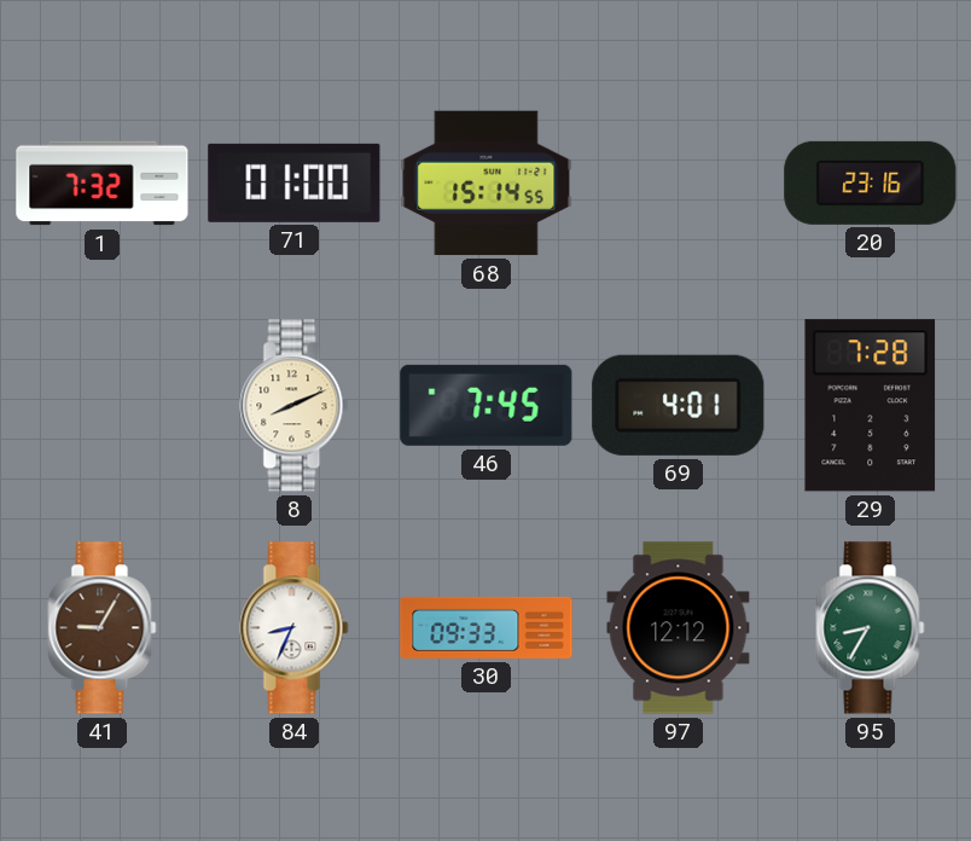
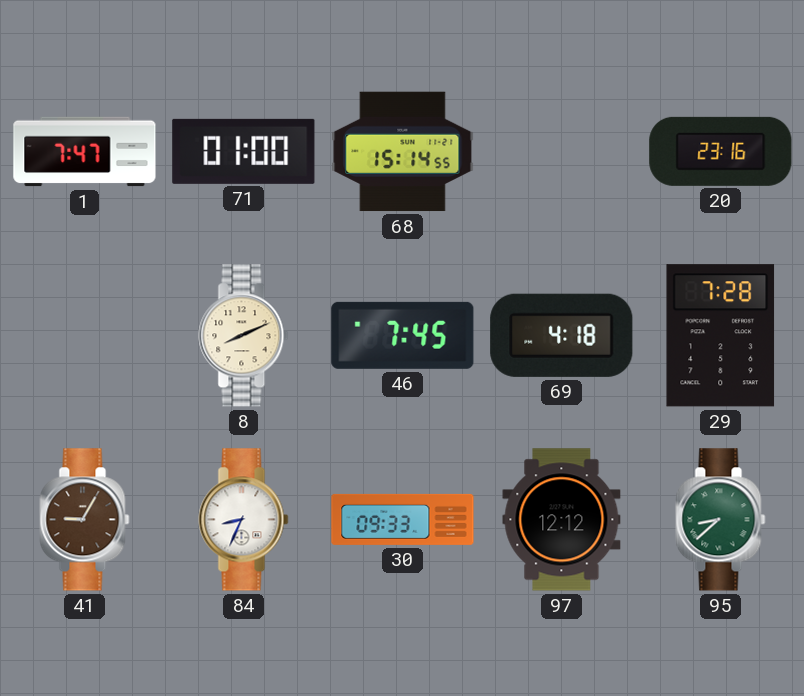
1: 7:32 -> 7:47 (85, 152)
69: 4:01 -> 4:18 (562, 335)
95: 8:35 -> 8:38 (721, 520)
